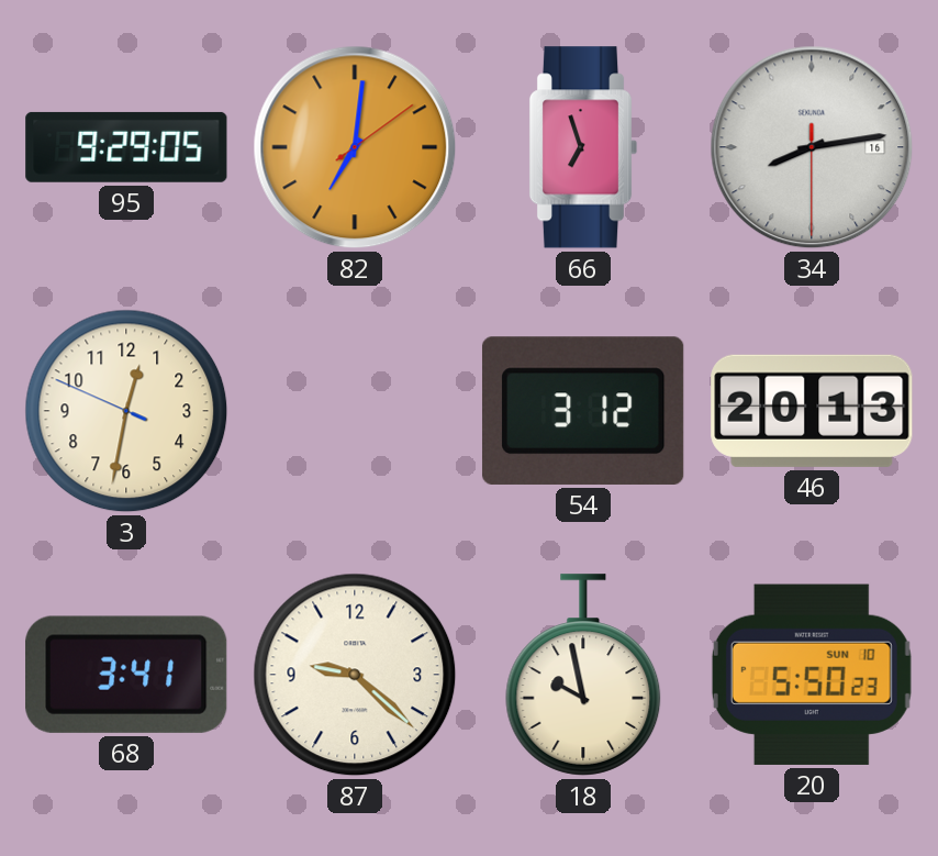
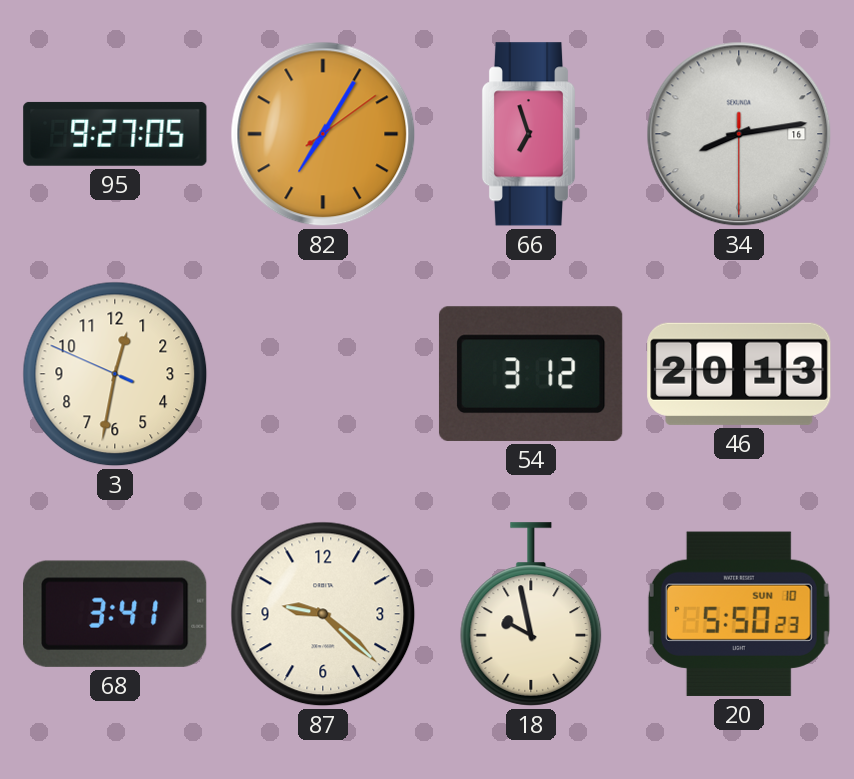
95: 9:29 -> 9:27 (115, 134)
82: 7:01 -> 7:05 (323, 134)
